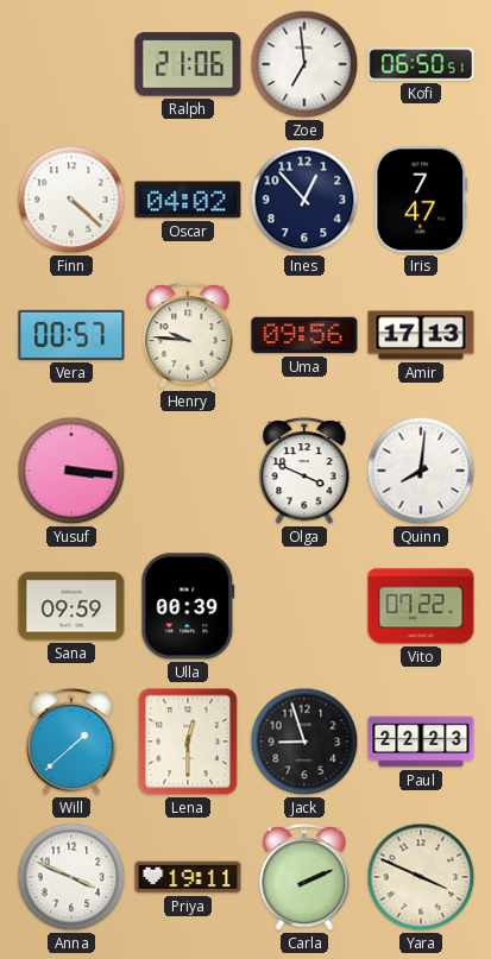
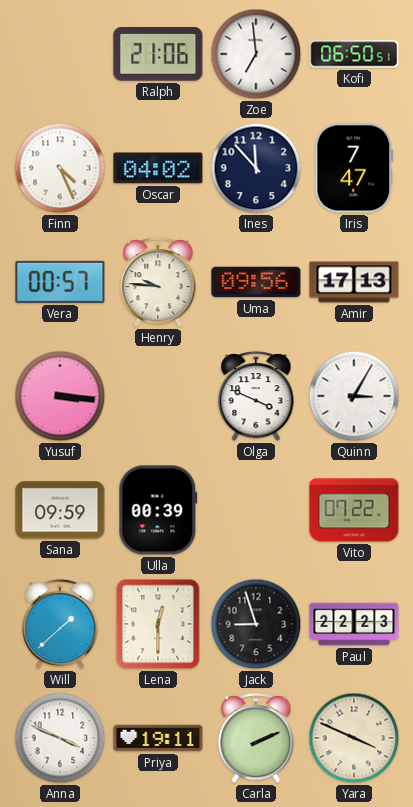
Finn: 4:22 -> 4:26 (60, 168)
Ines: 12:53 -> 11:53 (256, 168)
Quinn: 8:01 -> 3:05 (354, 396)
